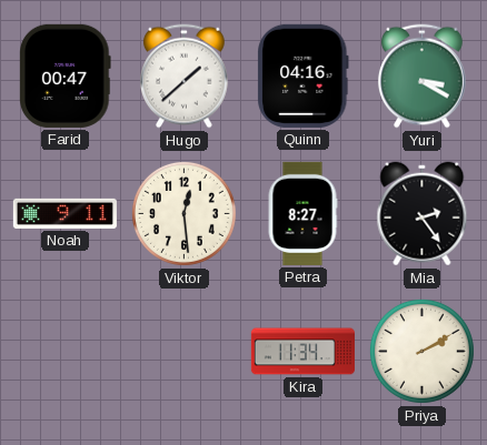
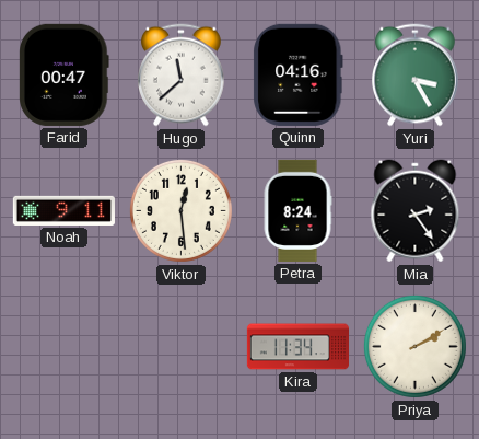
Hugo: 1:38 -> 11:38 (182, 76)
Yuri: 3:20 -> 3:25 (416, 76)
Petra: 8:27 -> 8:24 (297, 210)
